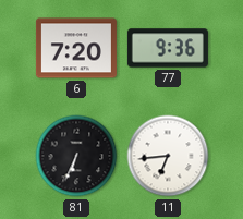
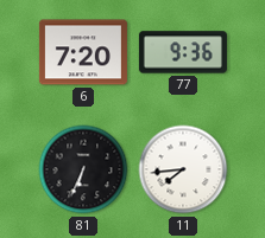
11: 6:44 -> 7:44 (183, 169)
